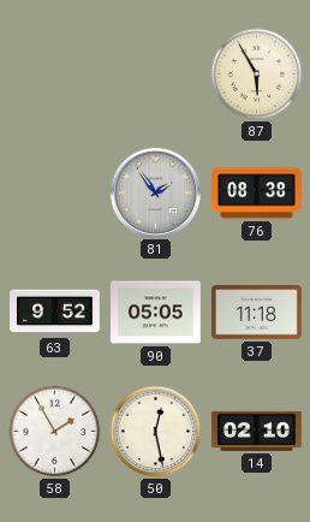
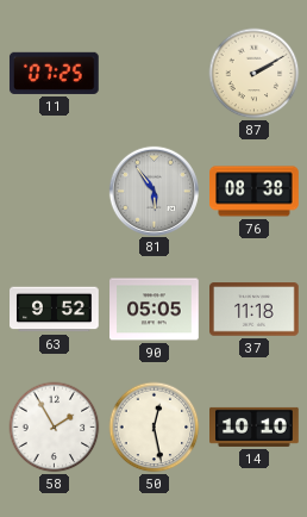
11: none -> 07:25 (54, 73)
87: 5:55 -> 2:10 (255, 74)
81: 1:54 -> 5:54 (153, 191)
14: 02:10 -> 10:10 (255, 426)
